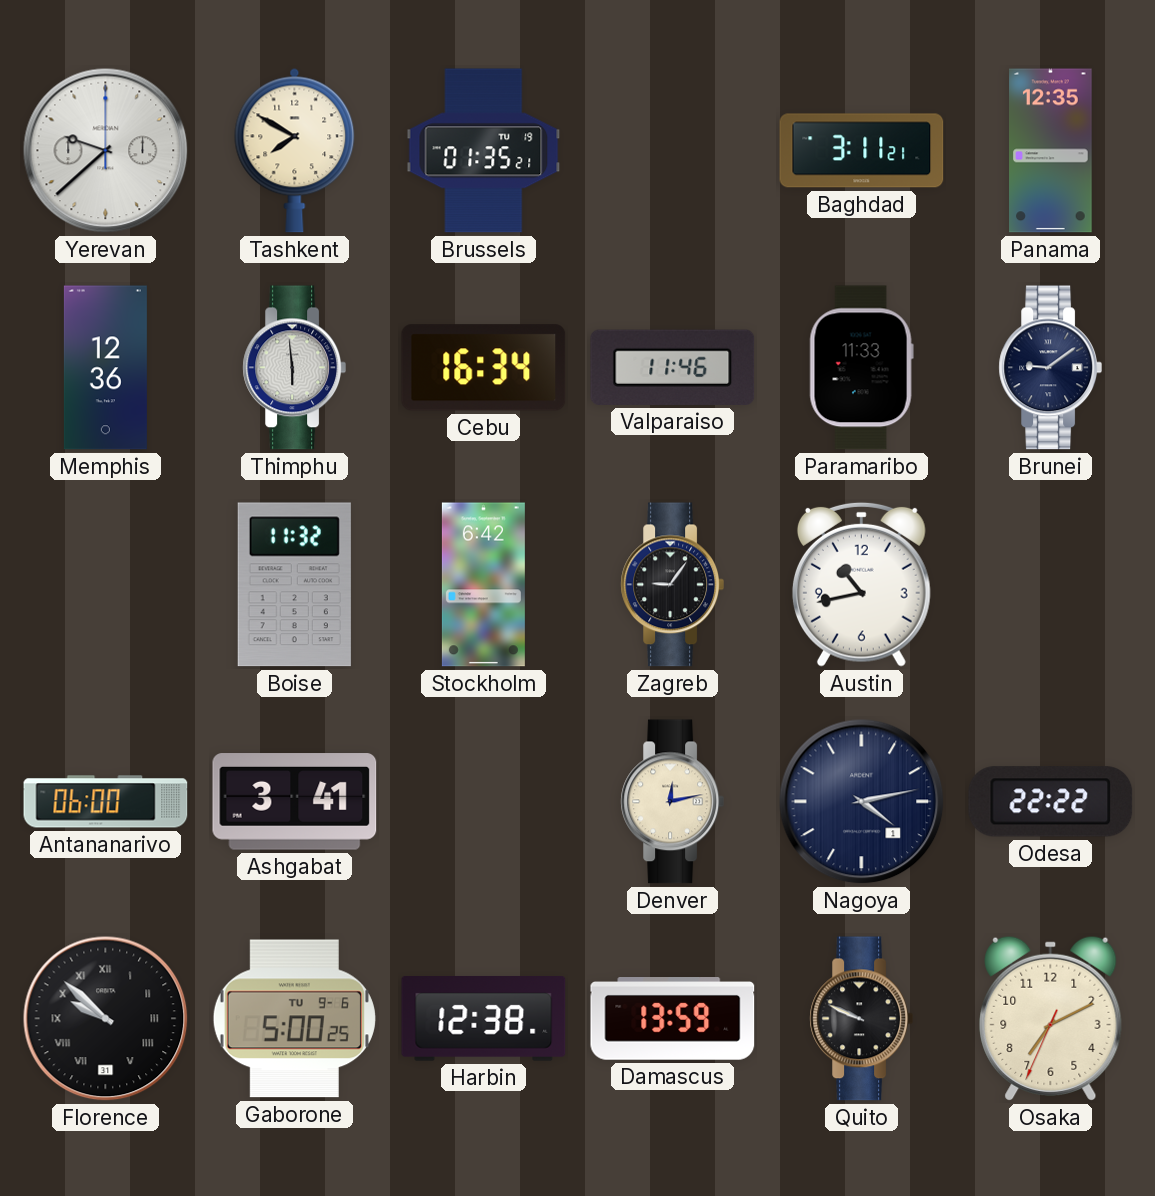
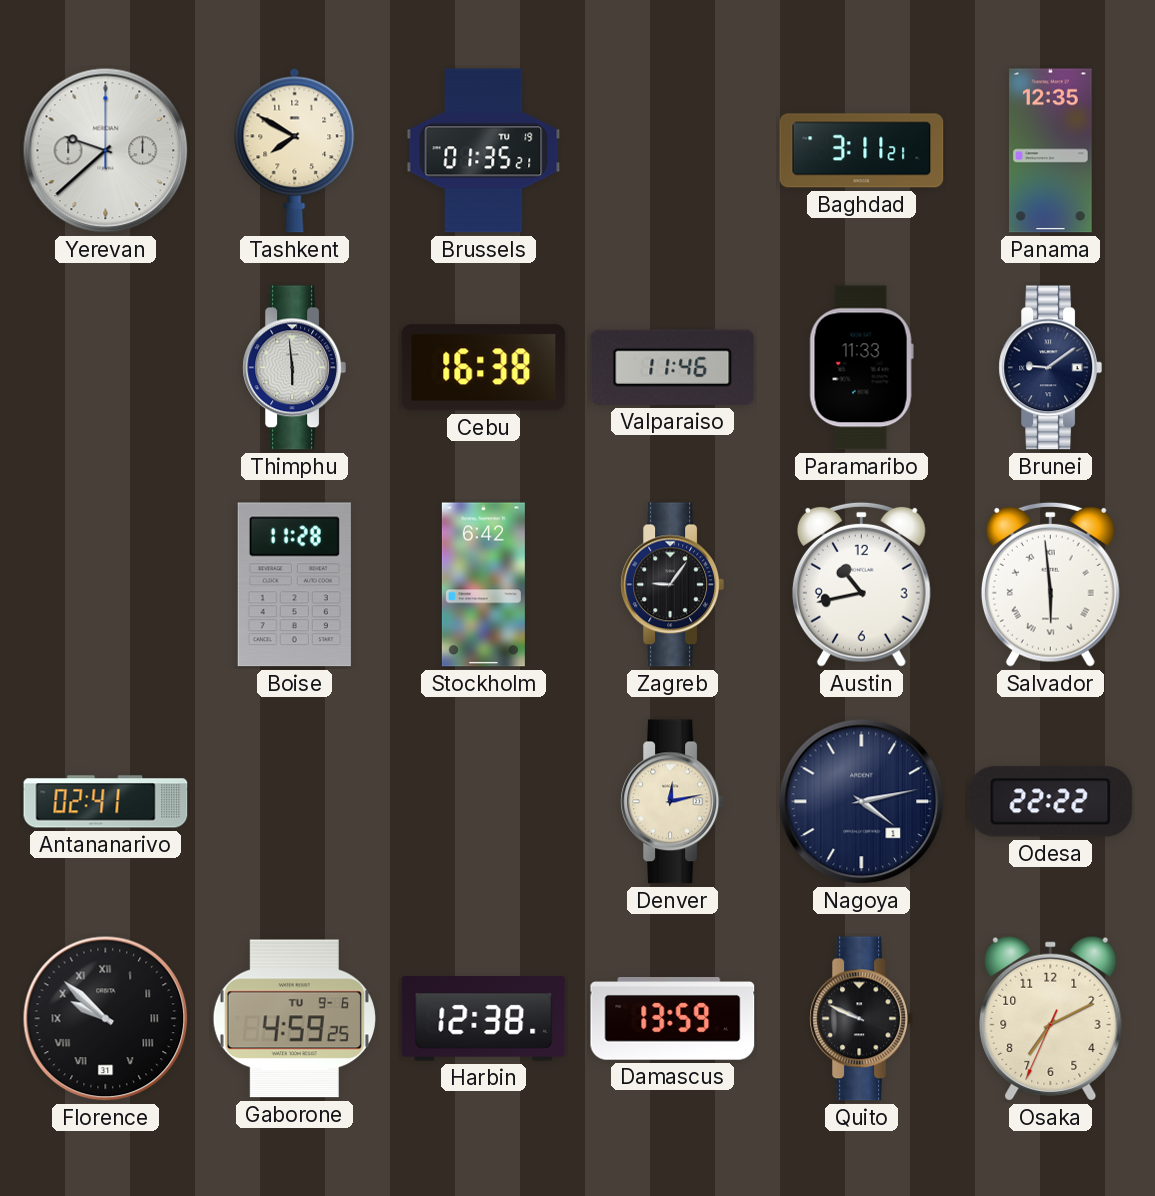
Memphis: 12:36 -> none (105, 368)
Cebu: 16:34 -> 16:38 (484, 368)
Boise: 11:32 -> 11:28 (294, 585)
Salvador: none -> 5:59 (1050, 584)
Antananarivo: 06:00 -> 02:41 (106, 802)
Ashgabat: 3:41 -> none (295, 802)
Gaborone: 5:00 -> 4:59 (294, 1019)
